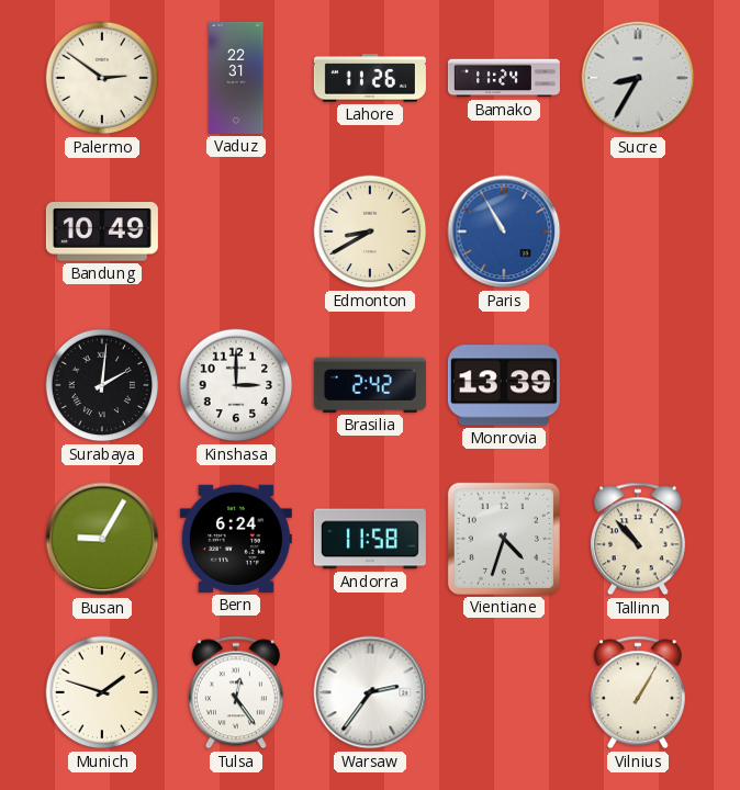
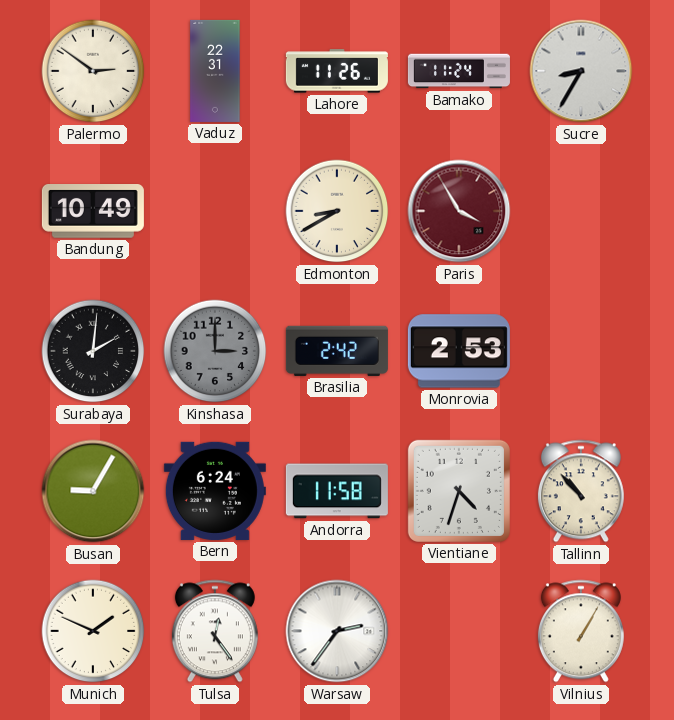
Paris: 10:55 -> 3:55 (459, 211)
Paris dial: blue -> burgundy (459, 211)
Kinshasa dial: white -> grey (215, 351)
Monrovia: 13:39 -> 2:53 (459, 351)
Munich: 1:48 -> 1:49 (93, 631)
